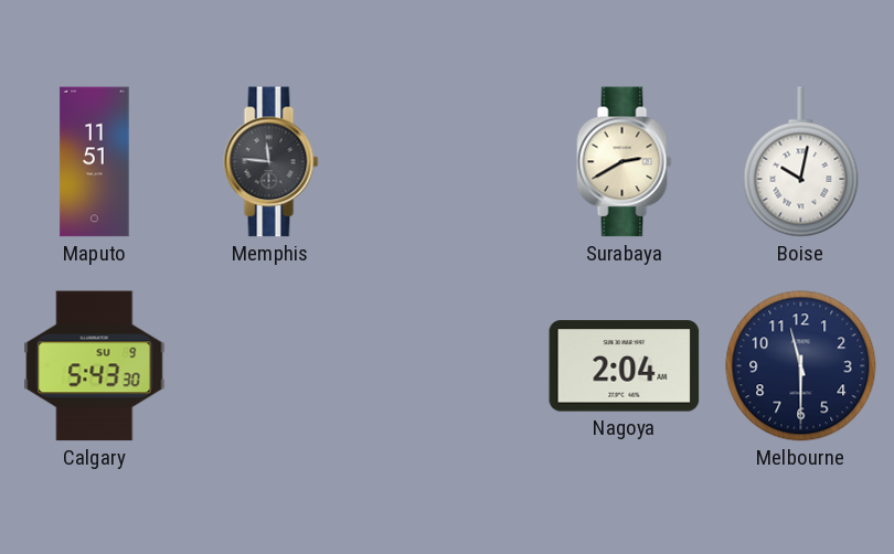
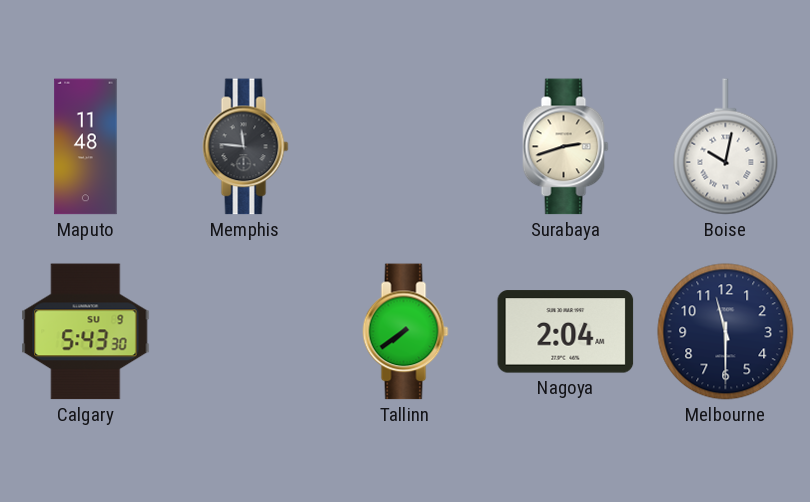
Maputo: 11:51 -> 11:48 (86, 147)
Surabaya: 2:40 -> 2:42 (566, 147)
Tallinn: none -> 7:39 (406, 332)
